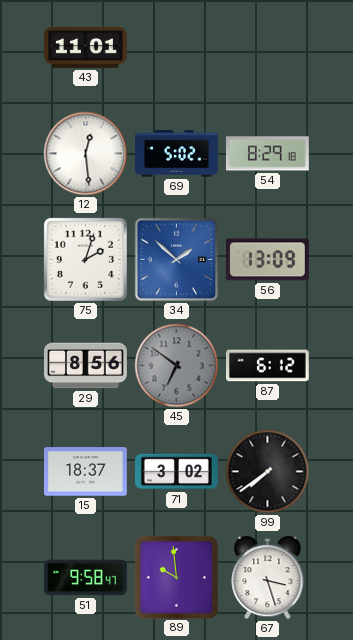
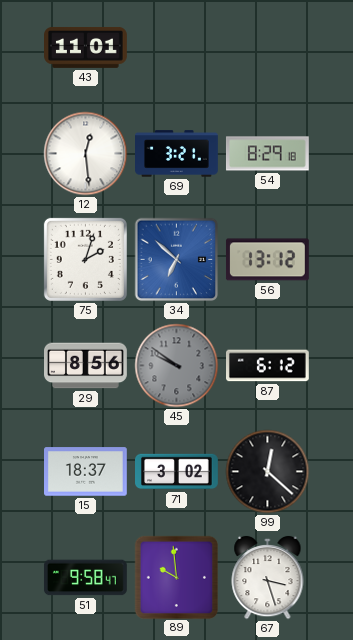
69: 5:02 -> 3:21 (177, 154)
34: 1:52 -> 6:52 (177, 260)
56: 13:09 -> 13:12 (267, 260)
45: 6:51 -> 9:51 (177, 366)
99: 7:39 -> 12:22 (268, 472)
